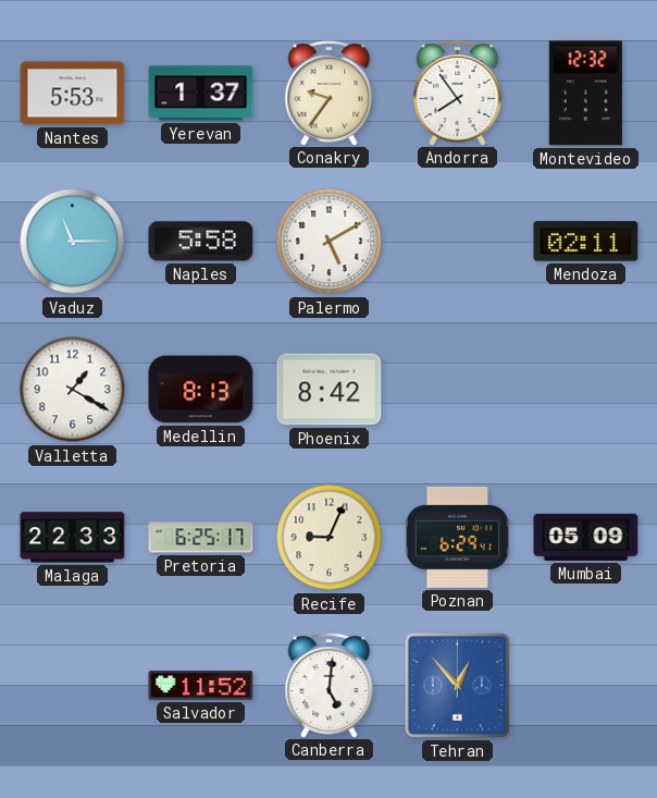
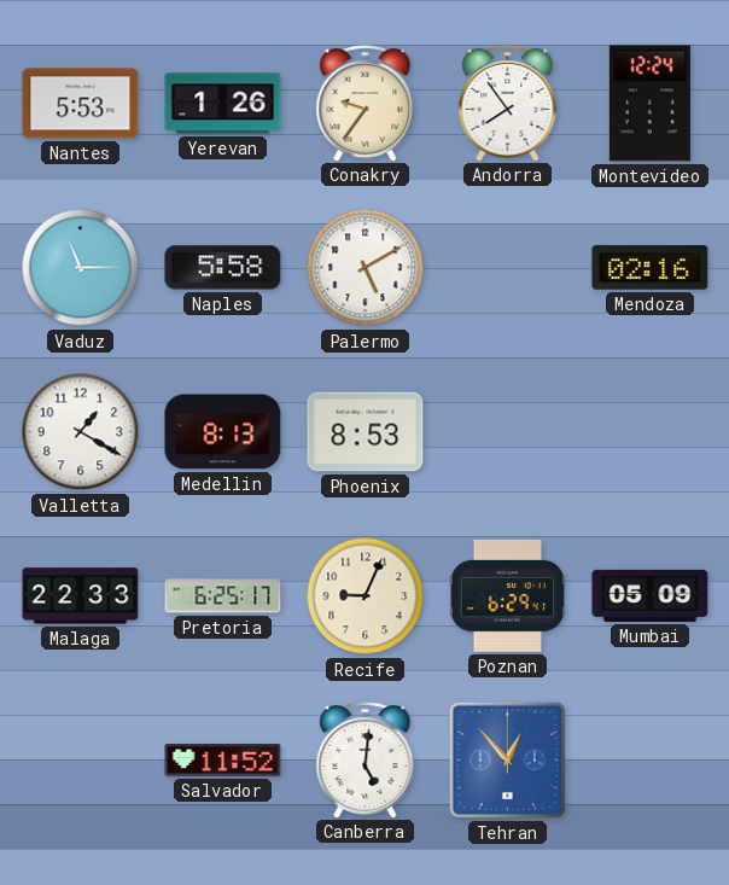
Yerevan: 1:37 -> 1:26 (223, 104)
Montevideo: 12:32 -> 12:24 (649, 104)
Mendoza: 02:11 -> 02:16 (651, 268)
Phoenix: 8:42 -> 8:53 (366, 432)
